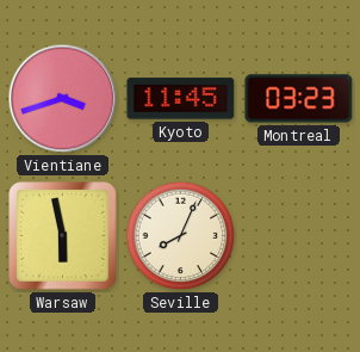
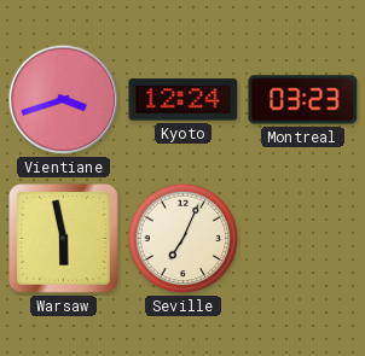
Kyoto: 11:45 -> 12:24 (184, 100)
Seville: 8:04 -> 7:04 (184, 239)
